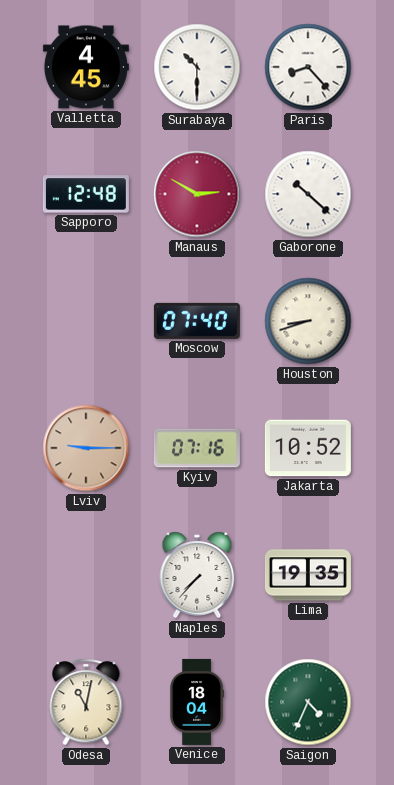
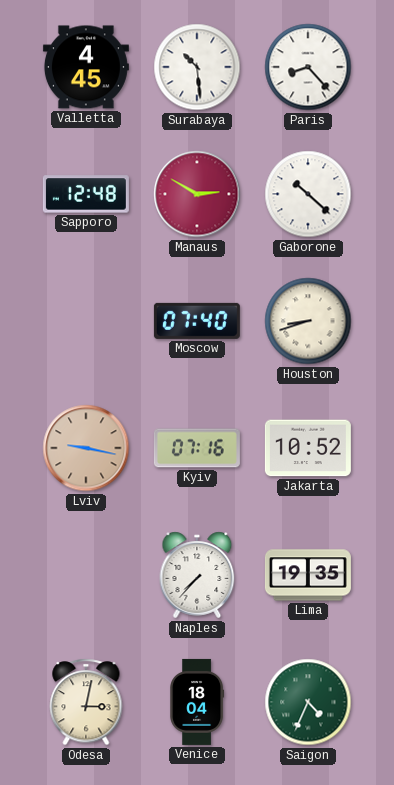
Surabaya: 10:30 -> 10:29 (197, 67)
Lviv: 9:15 -> 9:17 (86, 448)
Odesa: 11:02 -> 3:02 (86, 702)
